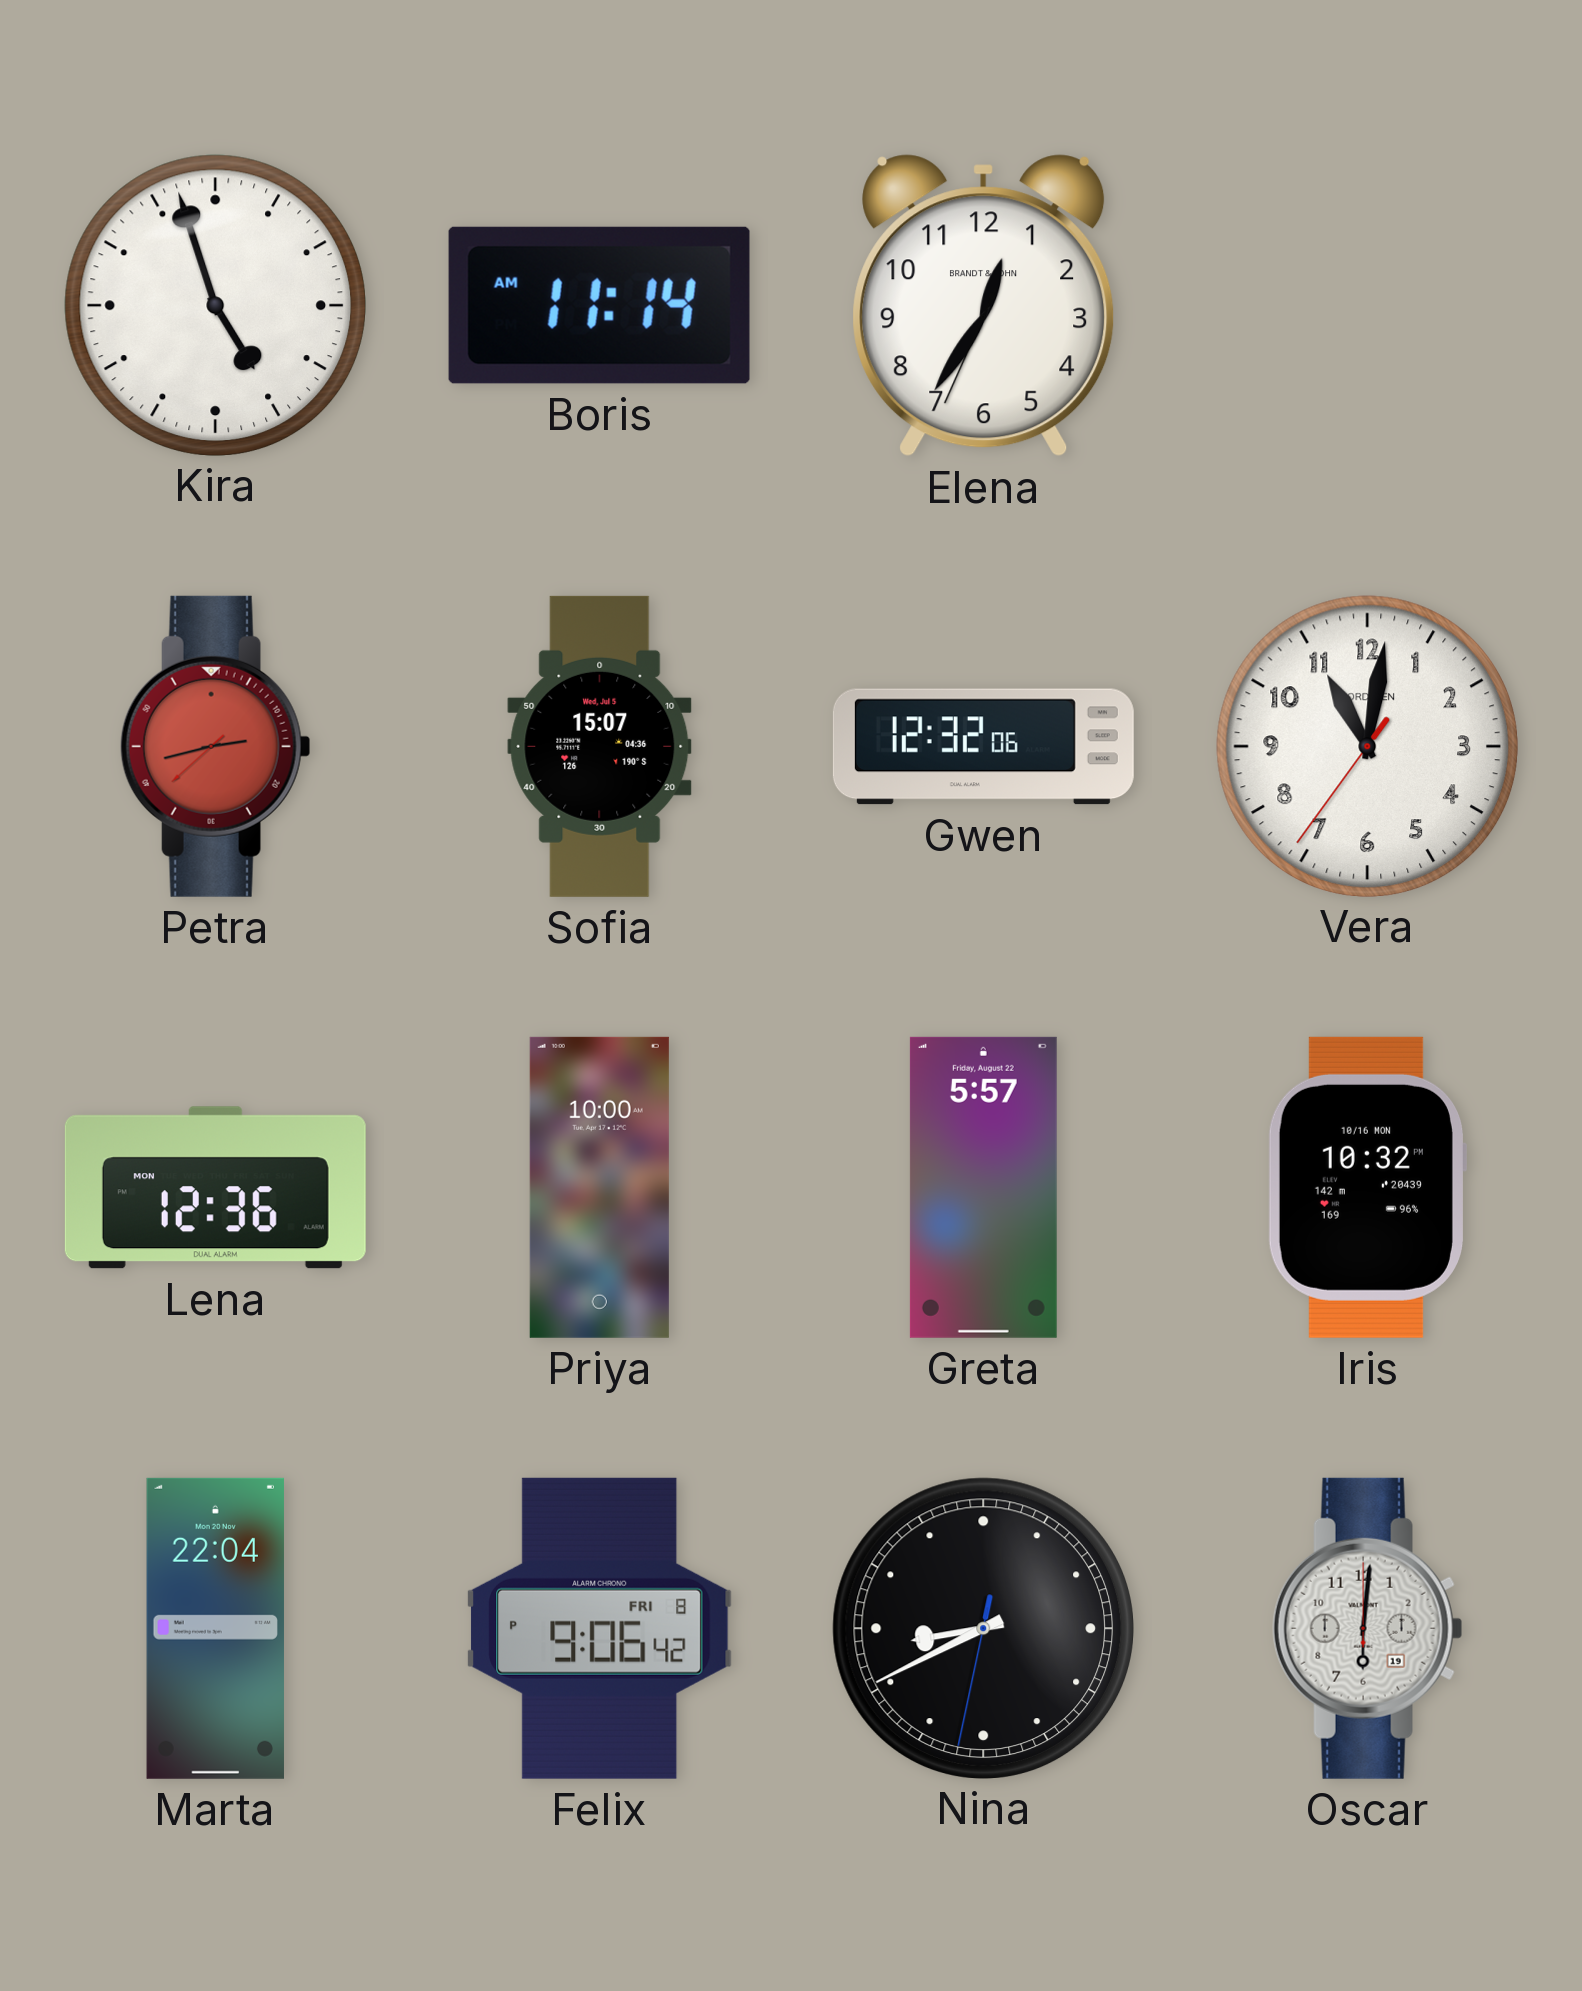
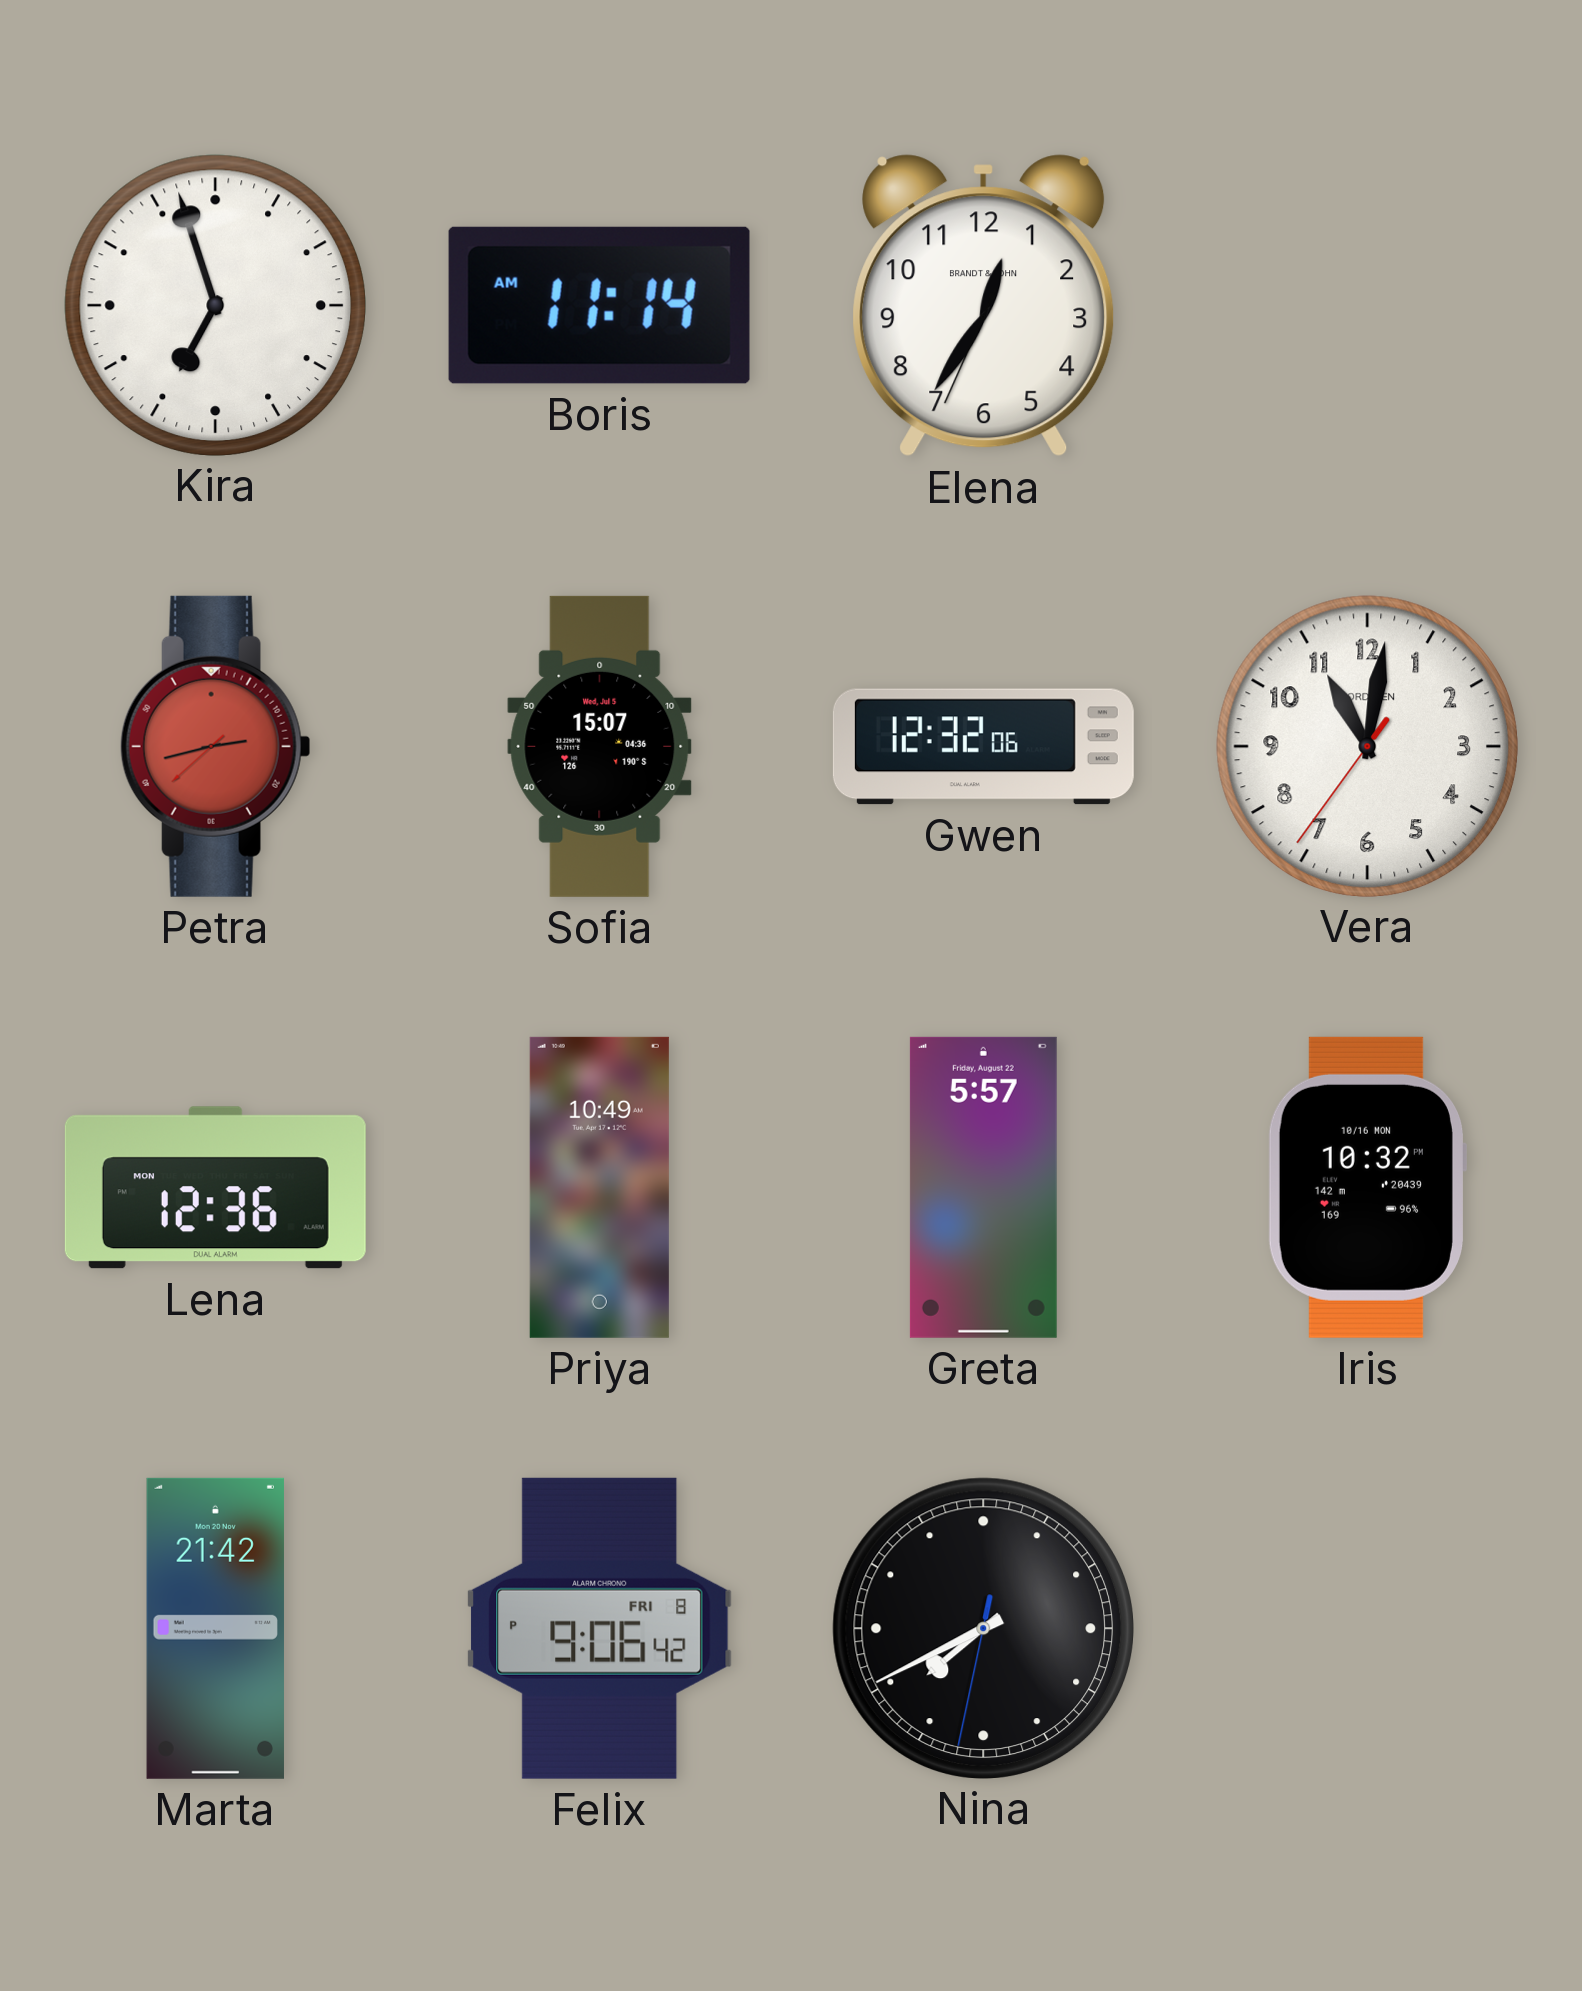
Kira: 4:57 -> 6:57 (215, 305)
Priya: 10:00 -> 10:49 (599, 1187)
Marta: 22:04 -> 21:42 (215, 1628)
Nina: 8:40 -> 7:40 (983, 1628)
Oscar: 6:01 -> none (1367, 1628)
